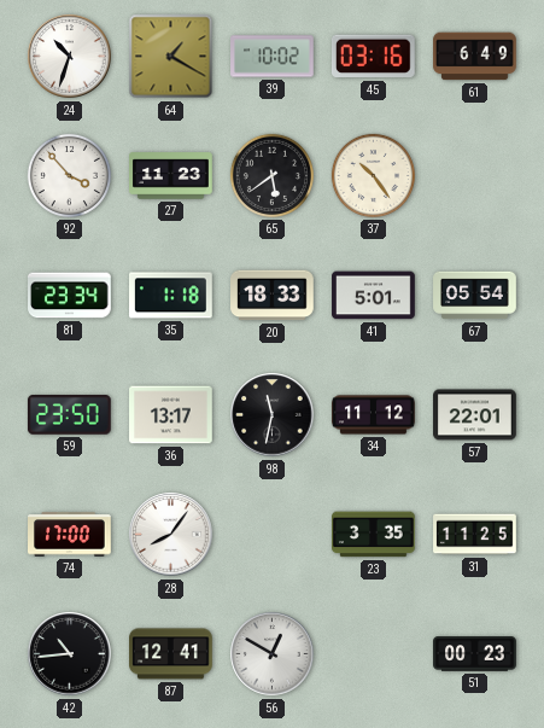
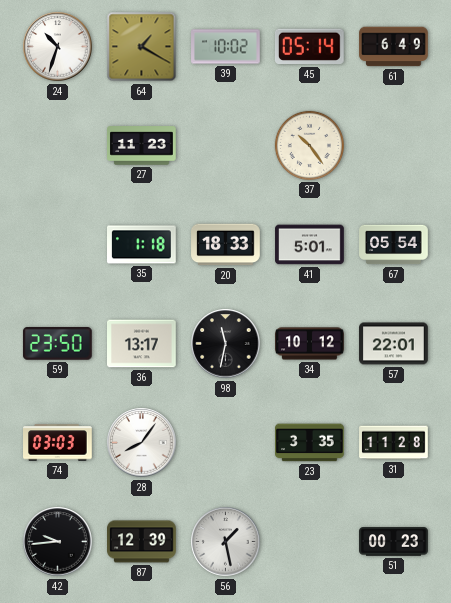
45: 03:16 -> 05:14 (309, 47)
92: 3:53 -> none (69, 175)
65: 5:39 -> none (271, 175)
81: 23:34 -> none (70, 296)
34: 11:12 -> 10:12 (310, 344)
74: 17:00 -> 03:03 (58, 443)
31: 11:25 -> 11:28 (394, 443)
42: 10:44 -> 9:44 (58, 542)
87: 12:41 -> 12:39 (142, 542)
56: 12:50 -> 1:28 (226, 542)
